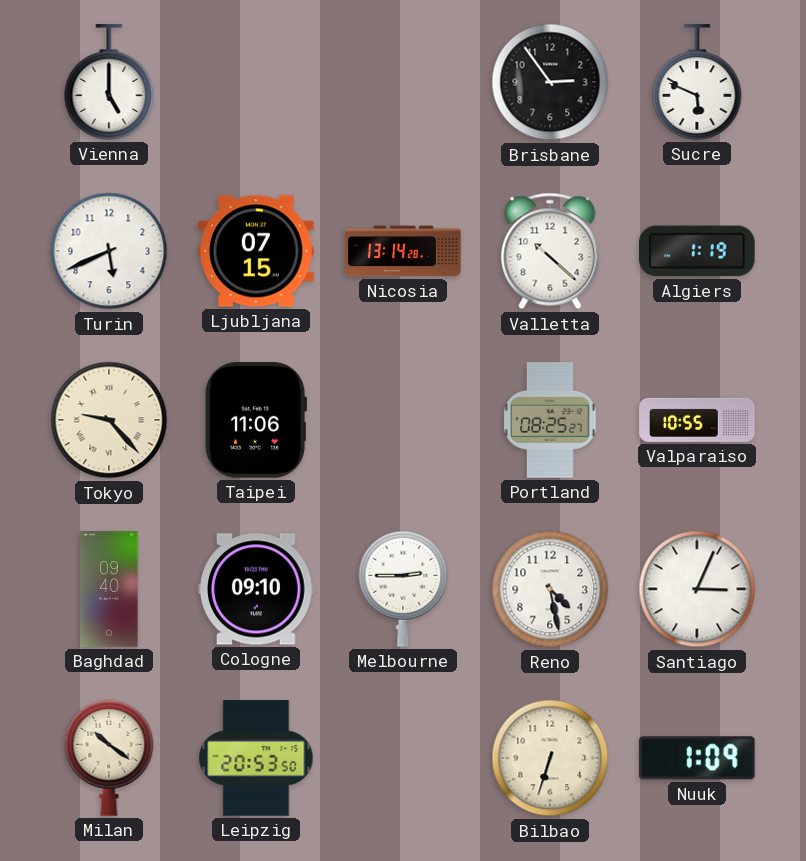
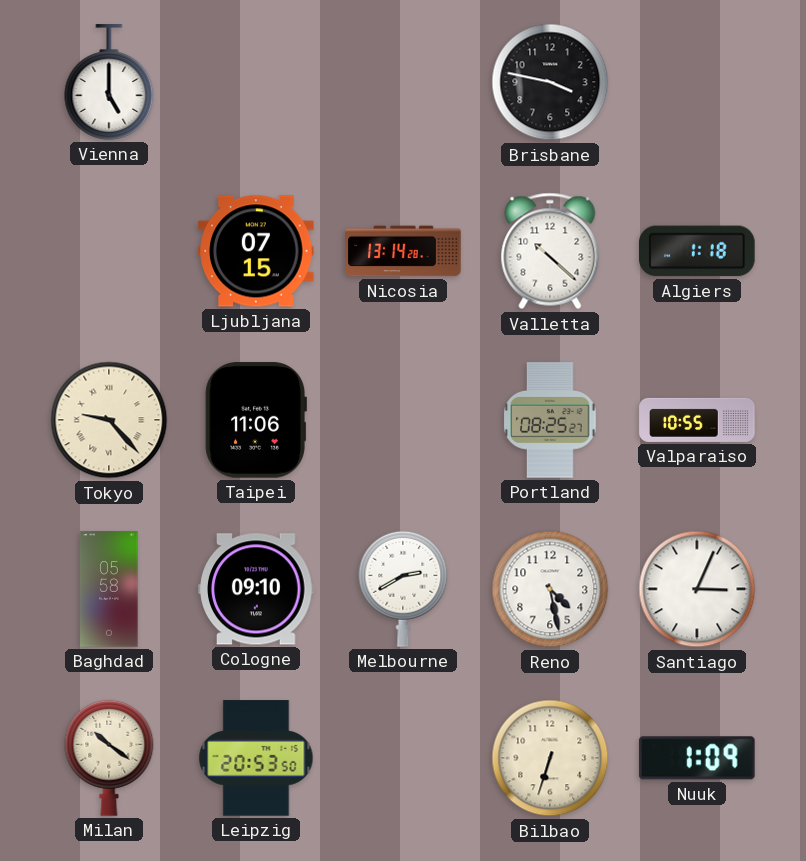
Brisbane: 2:54 -> 3:47 (550, 82)
Sucre: 5:49 -> none (697, 82)
Turin: 5:41 -> none (109, 251)
Algiers: 1:19 -> 1:18 (697, 251)
Baghdad: 09:40 -> 05:58 (109, 589)
Melbourne: 2:45 -> 2:40 (403, 589)
